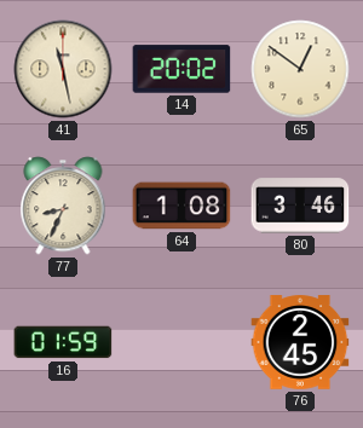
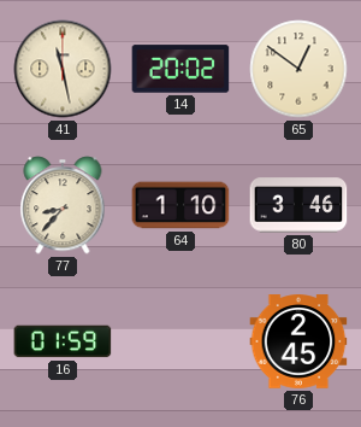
77: 8:34 -> 8:37 (63, 205)
64: 1:08 -> 1:10 (180, 205)
